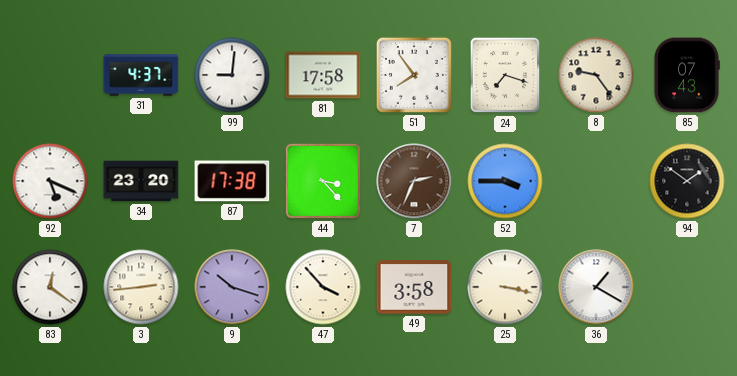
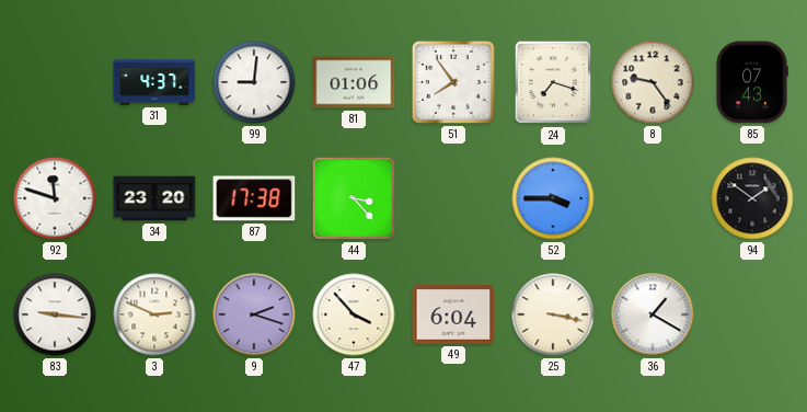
81: 17:58 -> 01:06 (354, 82)
92: 5:19 -> 11:48 (55, 198)
7: 2:34 -> none (414, 181)
83: 12:21 -> 9:16 (55, 314)
3: 2:44 -> 2:49 (154, 314)
9: 10:18 -> 2:18 (254, 314)
49: 3:58 -> 6:04 (453, 314)
